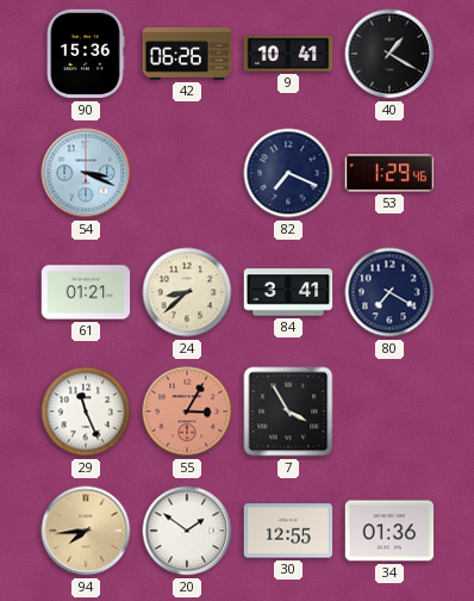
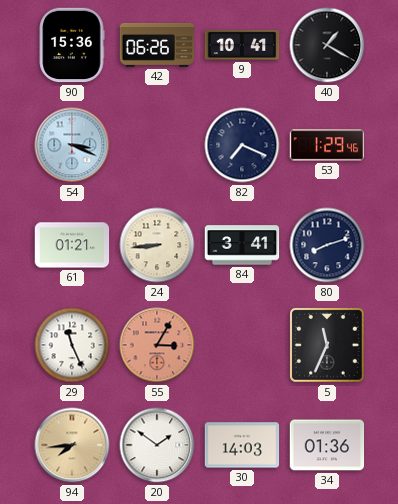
24: 8:38 -> 8:44 (157, 245)
80: 7:20 -> 8:12 (327, 245)
7: 3:55 -> none (288, 411)
5: none -> 11:34 (327, 345)
30: 12:55 -> 14:03 (242, 445)
